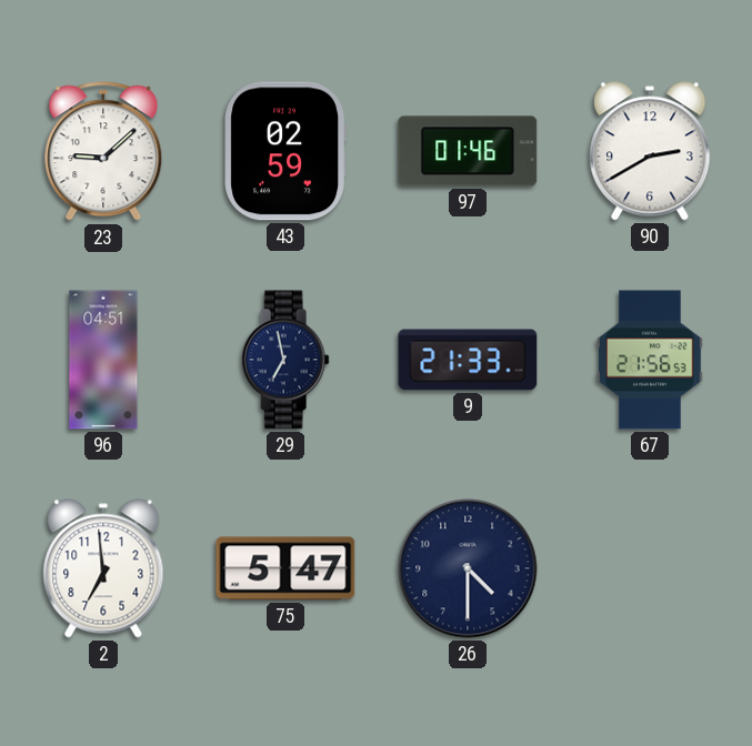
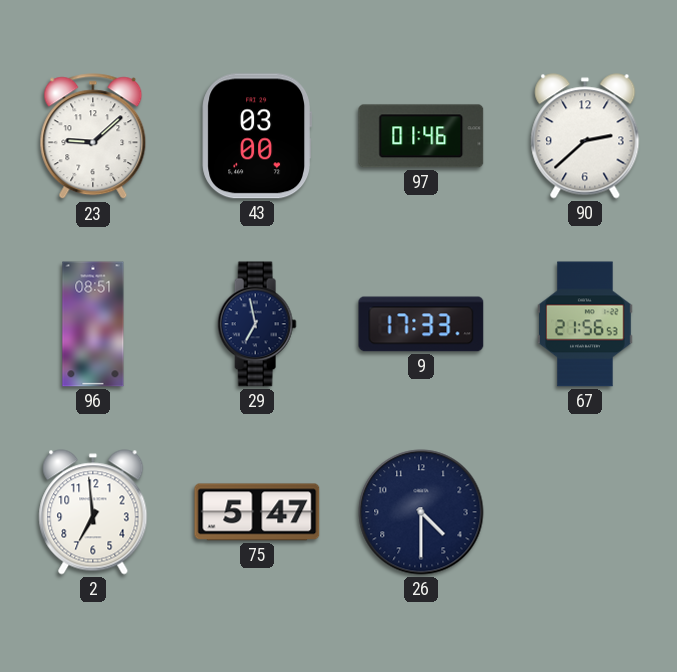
43: 02:59 -> 03:00 (256, 136)
90: 2:40 -> 2:38 (585, 136)
96: 04:51 -> 08:51 (93, 324)
9: 21:33 -> 17:33 (421, 324)
